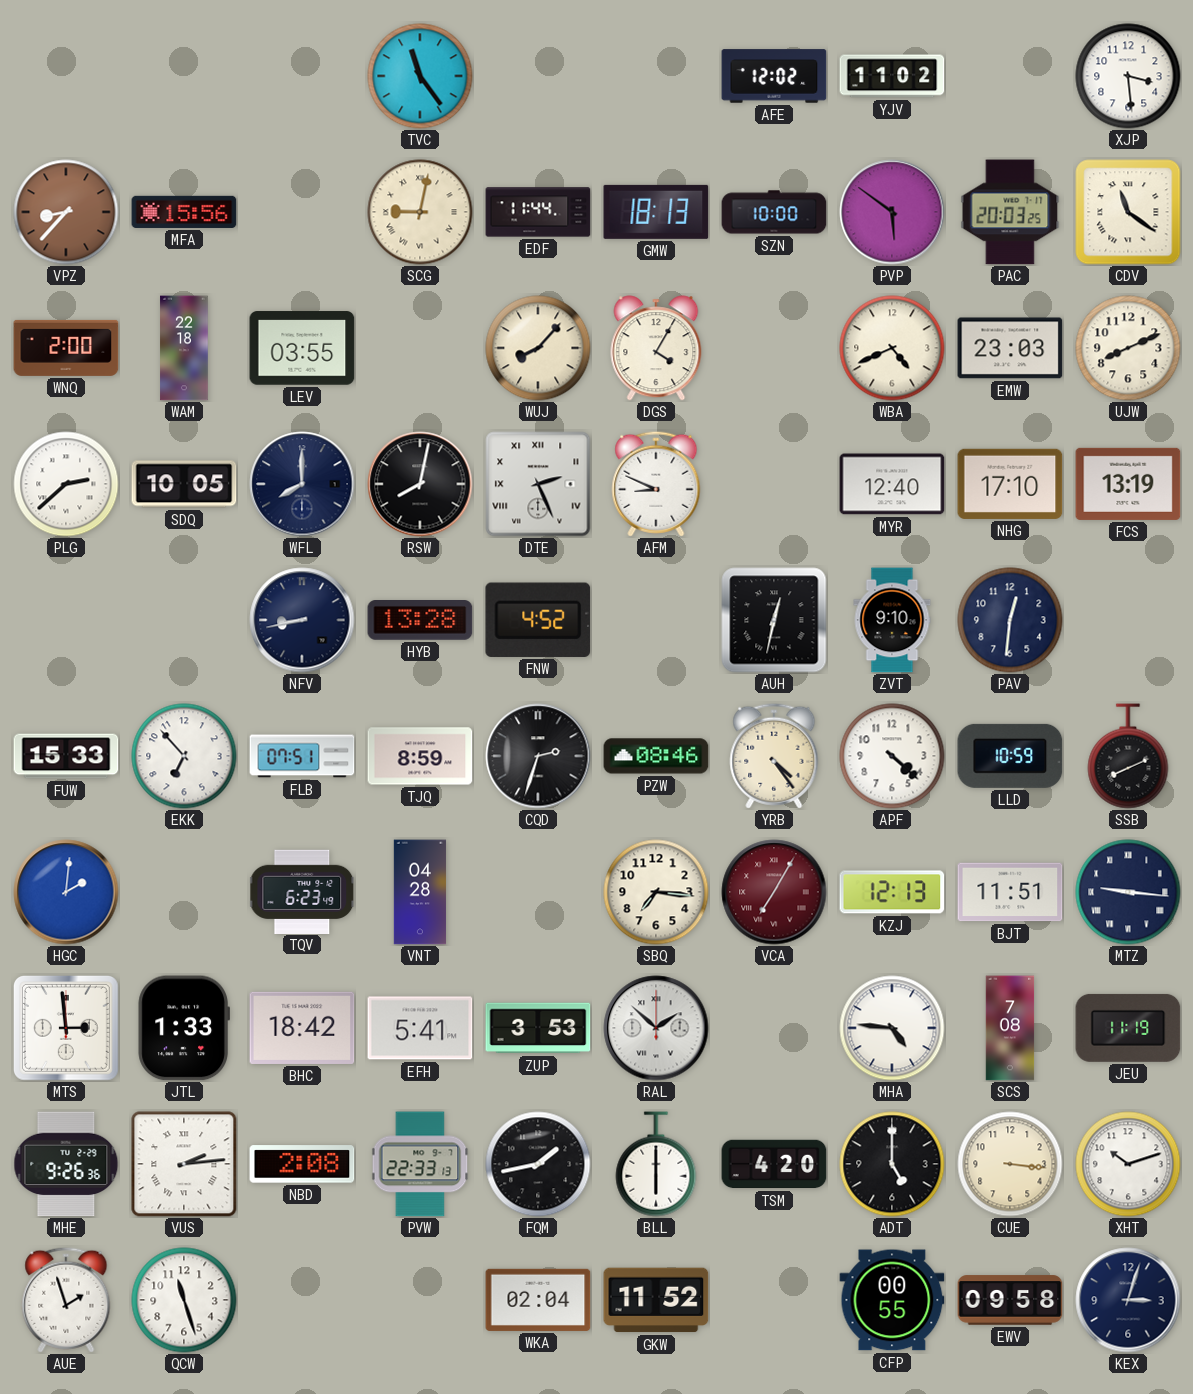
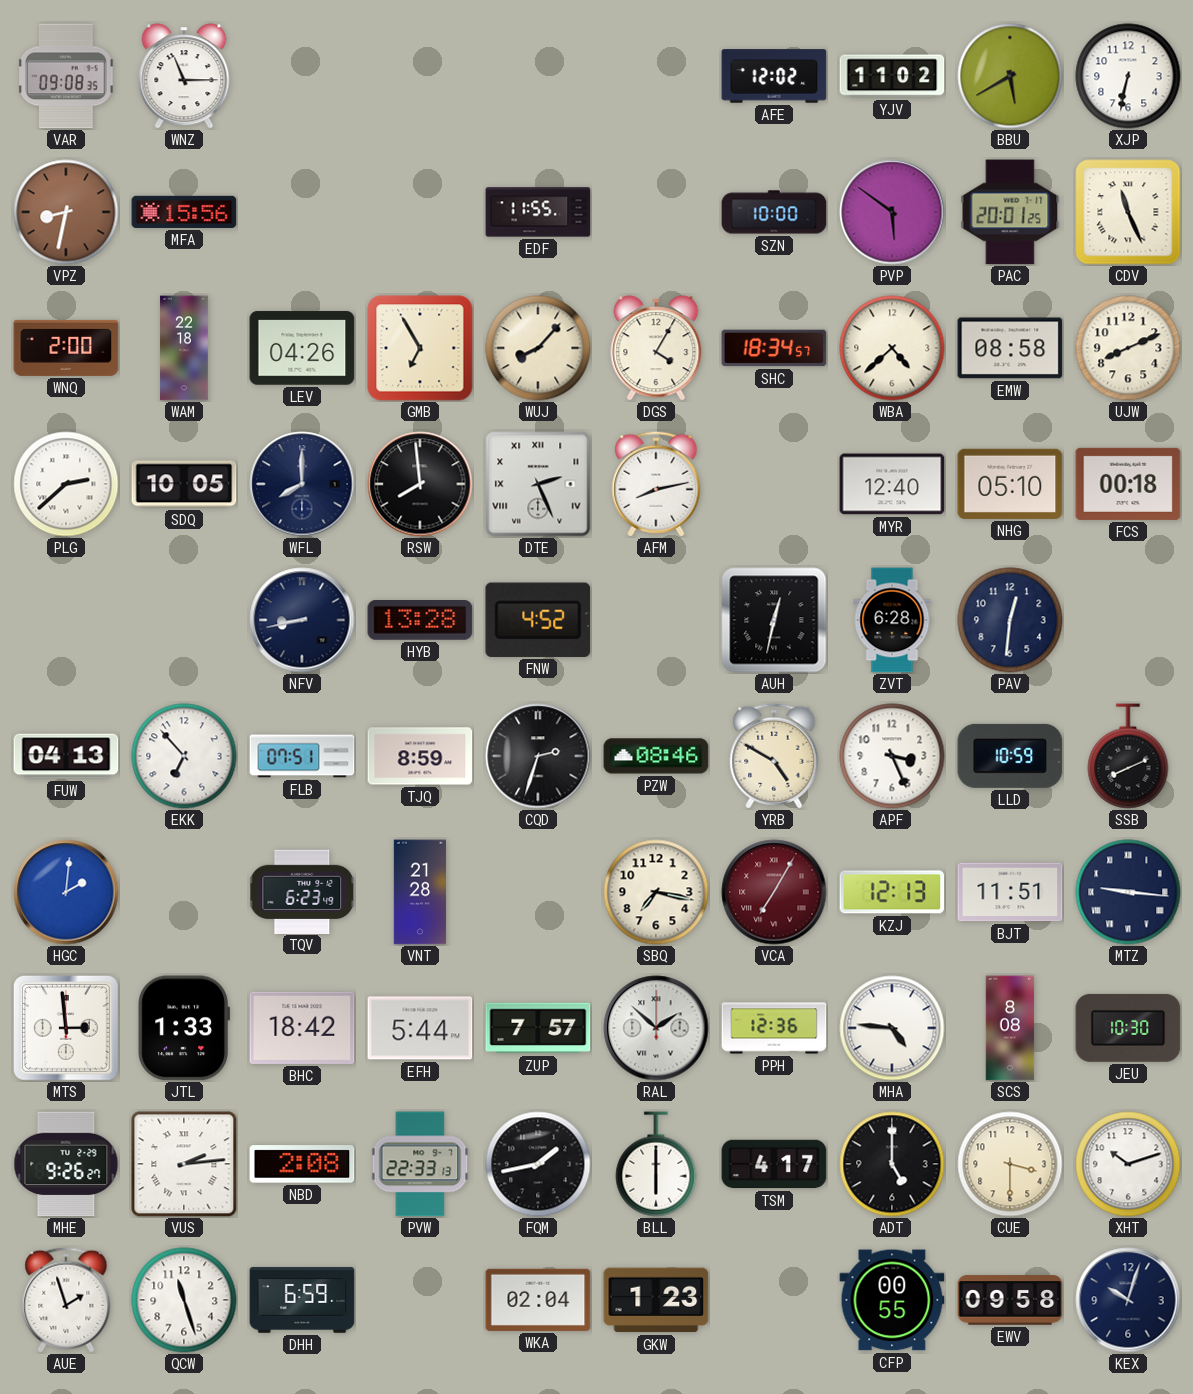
VAR: none -> 09:08 (66, 76)
WNZ: none -> 11:15 (184, 76)
TVC: 11:24 -> none (420, 76)
BBU: none -> 5:40 (1010, 76)
XJP: 3:29 -> 6:32 (1128, 76)
VPZ: 8:37 -> 8:32 (66, 212)
SCG: 9:02 -> none (420, 212)
EDF: 11:44 -> 11:55 (538, 212)
GMW: 18:13 -> none (656, 212)
PAC: 20:03 -> 20:01 (1010, 212)
CDV: 11:21 -> 11:26 (1128, 212)
LEV: 03:55 -> 04:26 (302, 348)
GMB: none -> 6:55 (420, 348)
SHC: none -> 18:34 (774, 348)
WBA: 4:41 -> 4:38 (892, 348)
EMW: 23:03 -> 08:58 (1010, 348)
RSW: 8:02 -> 7:59 (420, 484)
AFM: 8:49 -> 8:13 (656, 484)
NHG: 17:10 -> 05:10 (1010, 484)
FCS: 13:19 -> 00:18 (1128, 484)
ZVT: 9:10 -> 6:28 (892, 620)
FUW: 15:33 -> 04:13 (66, 756)
YRB: 4:24 -> 4:50 (774, 756)
APF: 4:22 -> 3:26 (892, 756)
VNT: 04:28 -> 21:28 (420, 892)
SBQ: 7:16 -> 7:17 (656, 892)
EFH: 5:41 -> 5:44 (420, 1028)
ZUP: 3:53 -> 7:57 (538, 1028)
PPH: none -> 12:36 (774, 1028)
SCS: 7:08 -> 8:08 (1010, 1028)
JEU: 11:19 -> 10:30 (1128, 1028)
MHE: 9:26:36 -> 9:26:27 (66, 1164)
TSM: 4:20 -> 4:17 (774, 1164)
CUE: 3:16 -> 3:30 (1010, 1164)
DHH: none -> 6:59 (302, 1300)
GKW: 11:52 -> 1:23 (656, 1300)
KEX: 3:03 -> 10:03 (1128, 1300)
